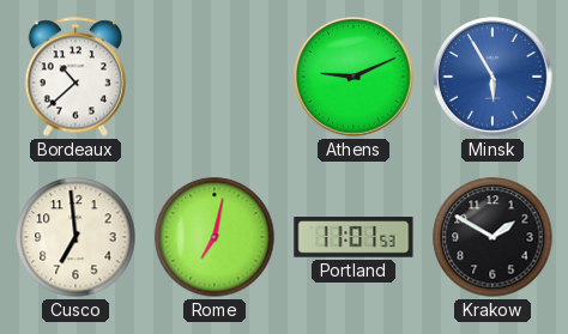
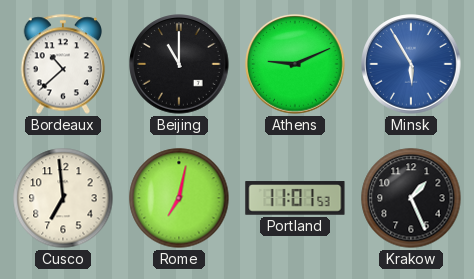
Beijing: none -> 11:00 (179, 64)
Krakow: 1:50 -> 1:26 (411, 198)
